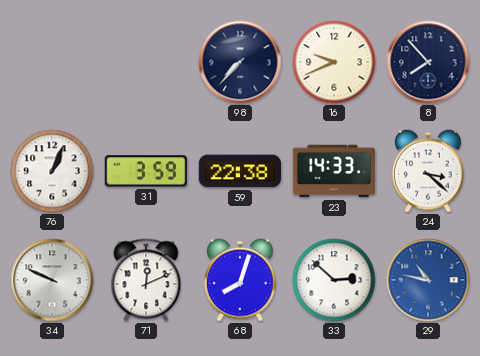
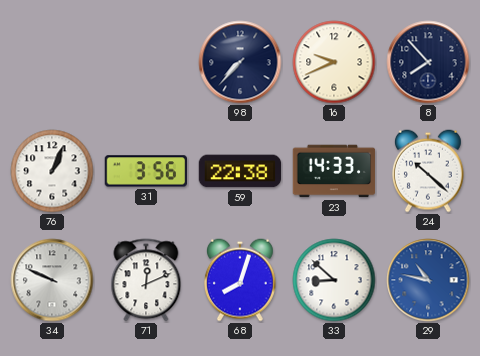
31: 3:59 -> 3:56 (145, 171)
24: 3:22 -> 10:22 (429, 171)
33: 2:52 -> 8:52 (334, 280)
